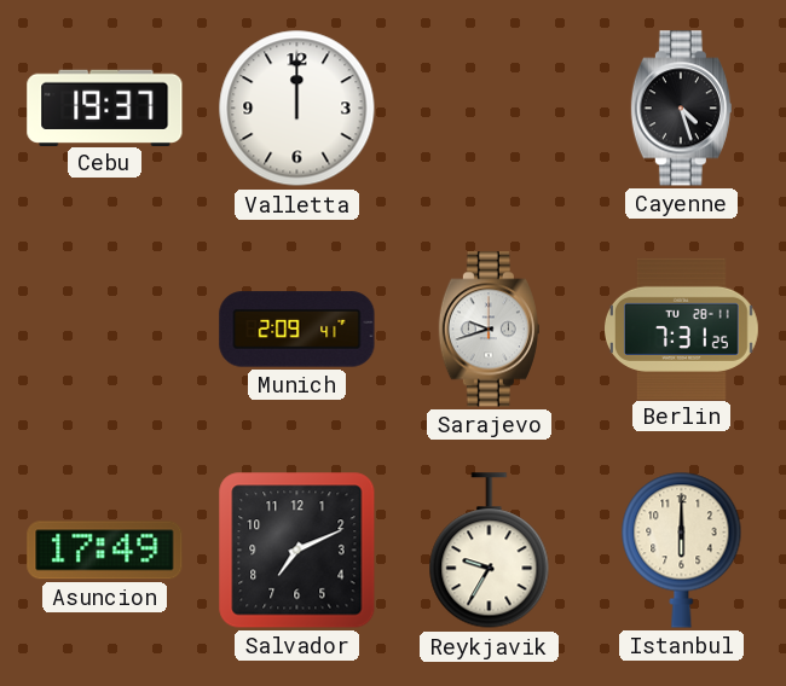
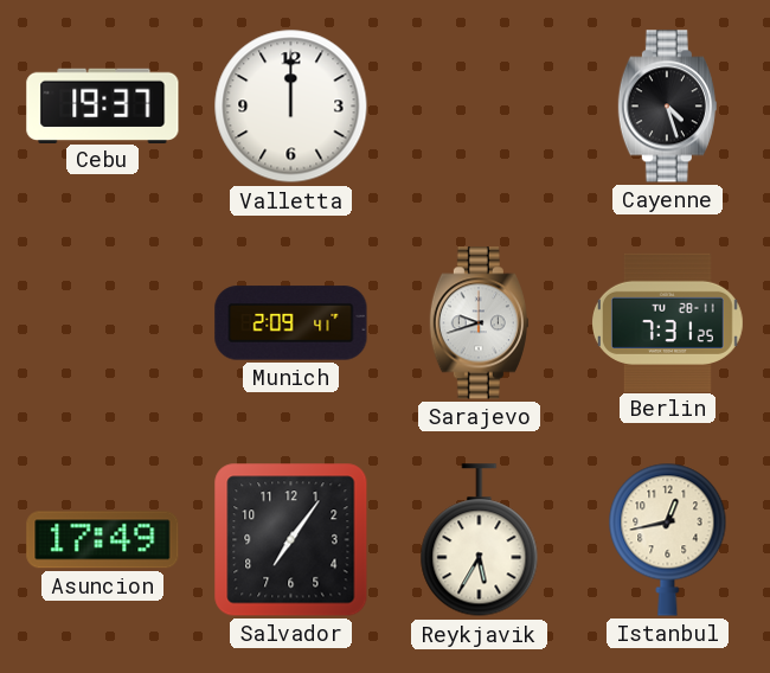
Salvador: 7:11 -> 7:06 (291, 540)
Reykjavik: 9:35 -> 5:35 (480, 540)
Istanbul: 6:00 -> 12:43 (668, 539)
